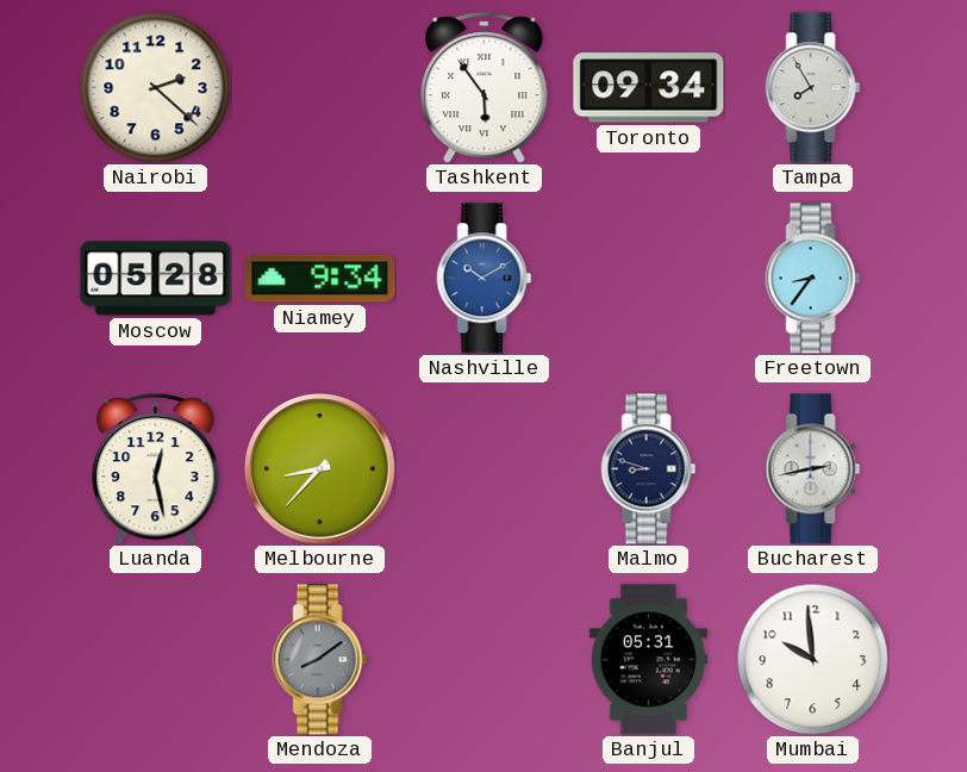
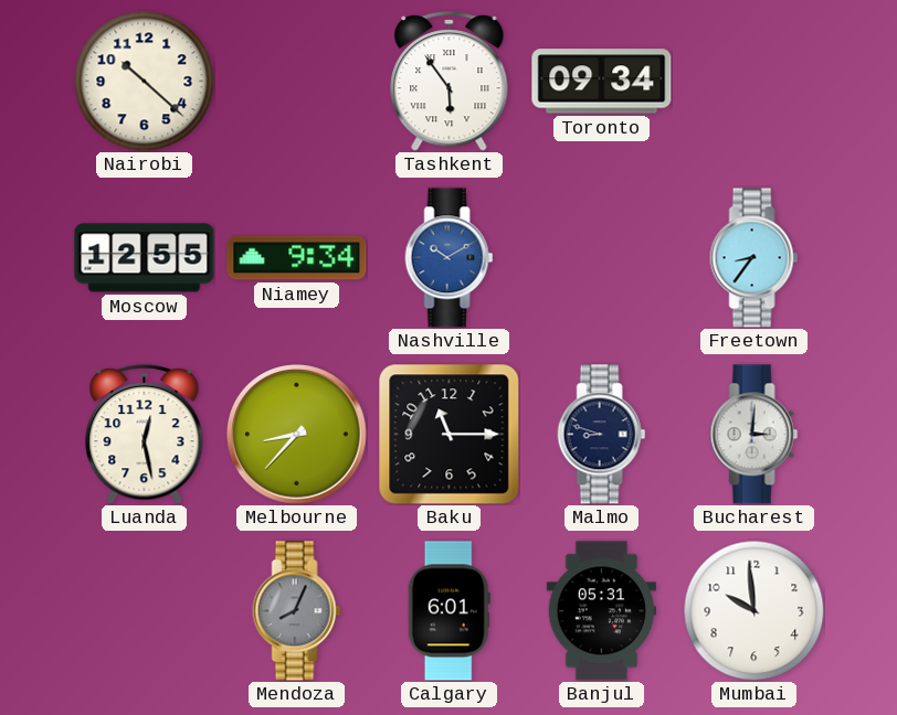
Nairobi: 2:22 -> 10:22 (144, 81)
Tampa: 7:55 -> none (813, 88)
Moscow: 05:28 -> 12:55 (145, 258)
Baku: none -> 11:15 (450, 435)
Bucharest: 2:43 -> 3:01 (754, 435)
Mendoza: 8:09 -> 8:04 (297, 611)
Calgary: none -> 6:01 (448, 611)
